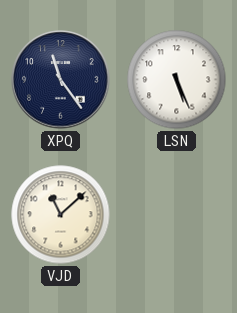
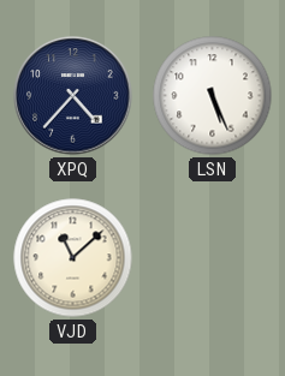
XPQ: 11:24 -> 4:37 (73, 96)
